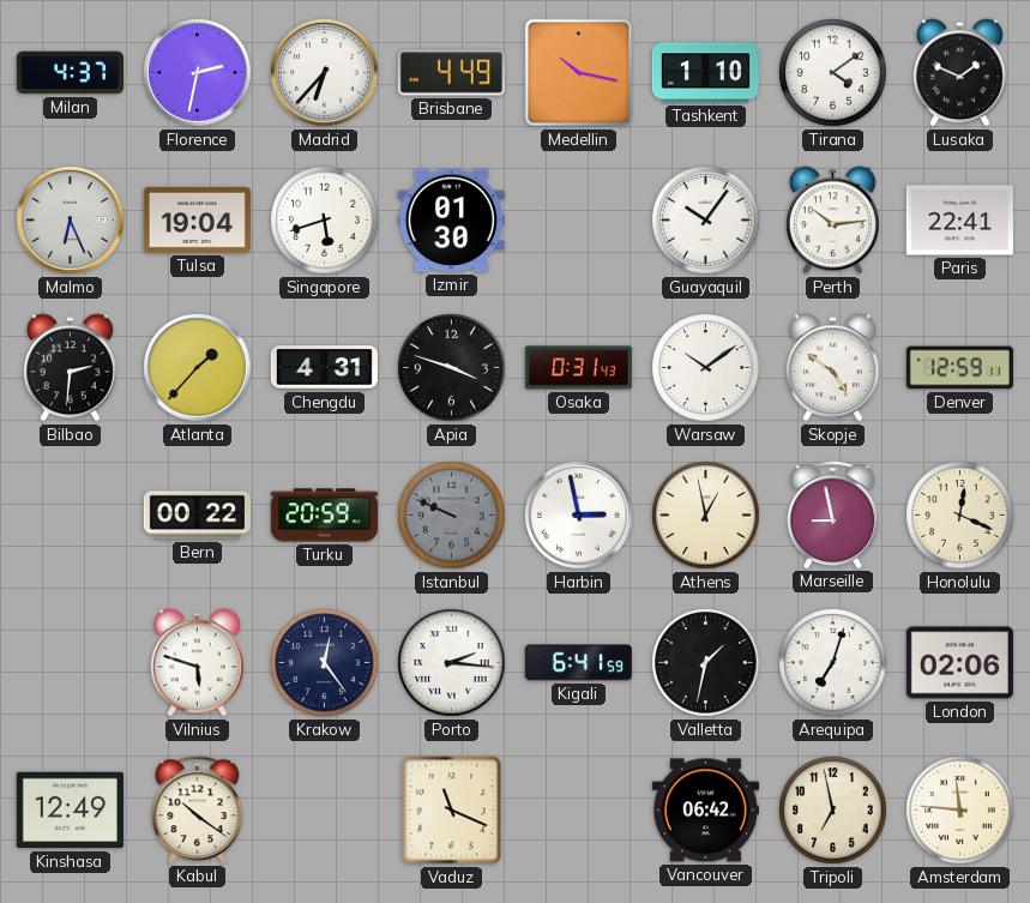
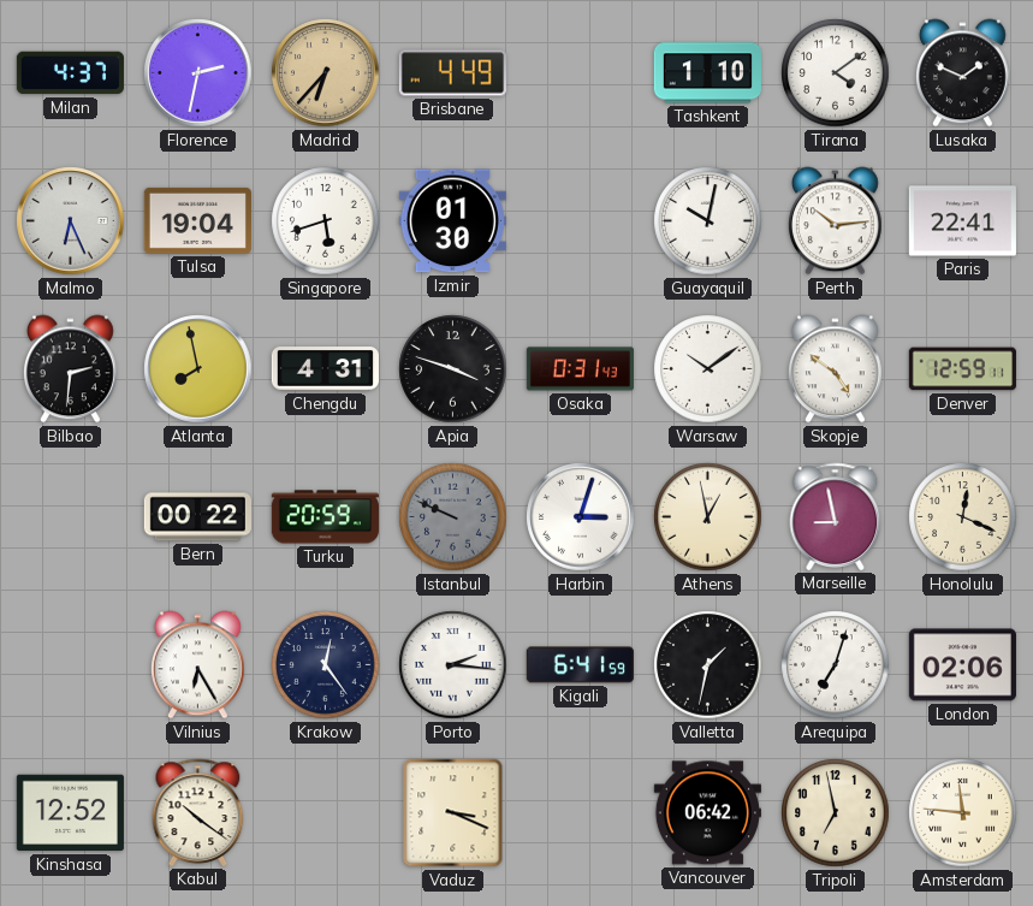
Madrid dial: white -> champagne (326, 73)
Medellin: 10:17 -> none (579, 73)
Guayaquil: 10:06 -> 10:02 (708, 221)
Atlanta: 1:37 -> 7:58 (198, 369)
Harbin: 2:58 -> 3:03 (581, 517)
Vilnius: 5:48 -> 6:25 (198, 665)
Kinshasa: 12:49 -> 12:52 (70, 813)
Vaduz: 11:19 -> 3:19 (453, 813)
